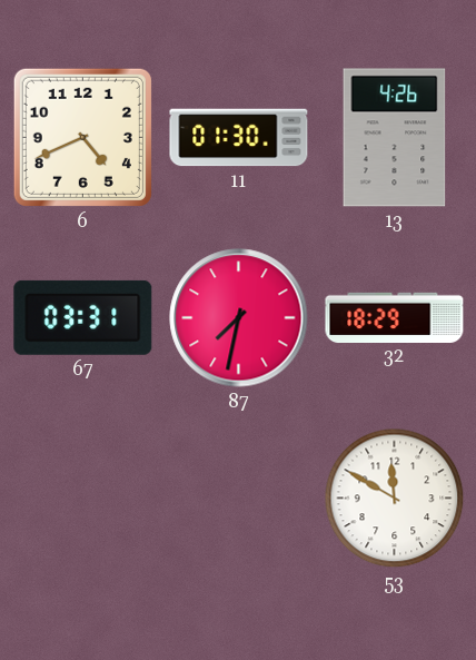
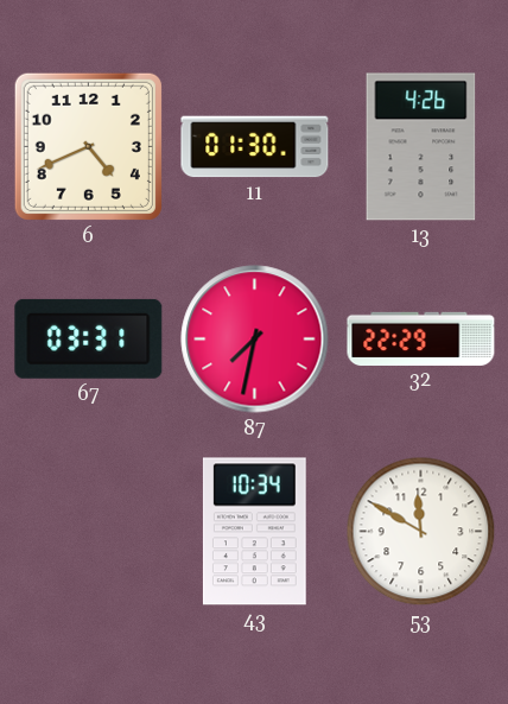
32: 18:29 -> 22:29 (421, 338)
43: none -> 10:34 (254, 532)
